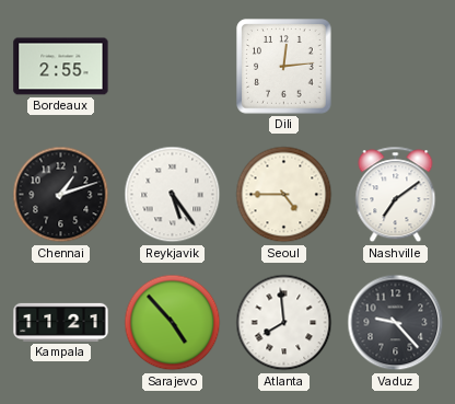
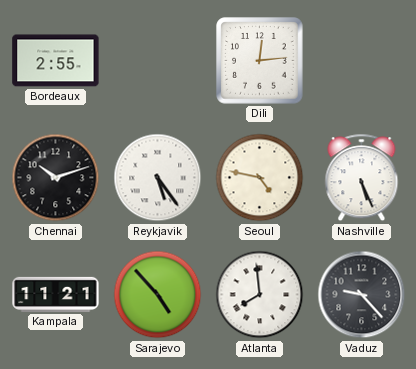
Chennai: 1:12 -> 10:12 (56, 178)
Seoul: 4:45 -> 4:47 (260, 178)
Nashville: 7:09 -> 5:26 (362, 178)
